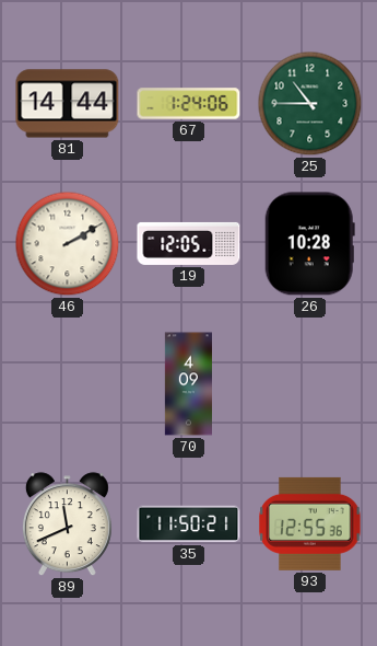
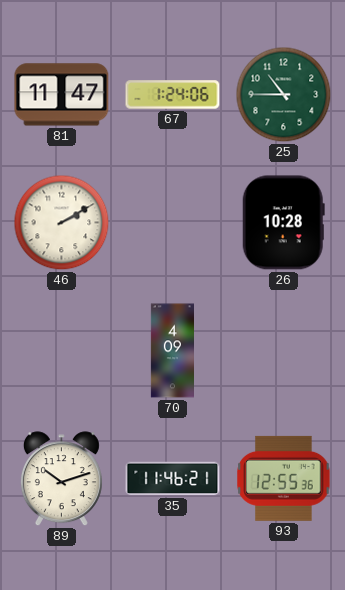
81: 14:44 -> 11:47 (62, 95)
19: 12:05 -> none (189, 243)
89: 11:41 -> 10:12 (61, 479)
35: 11:50 -> 11:46 (173, 479)
